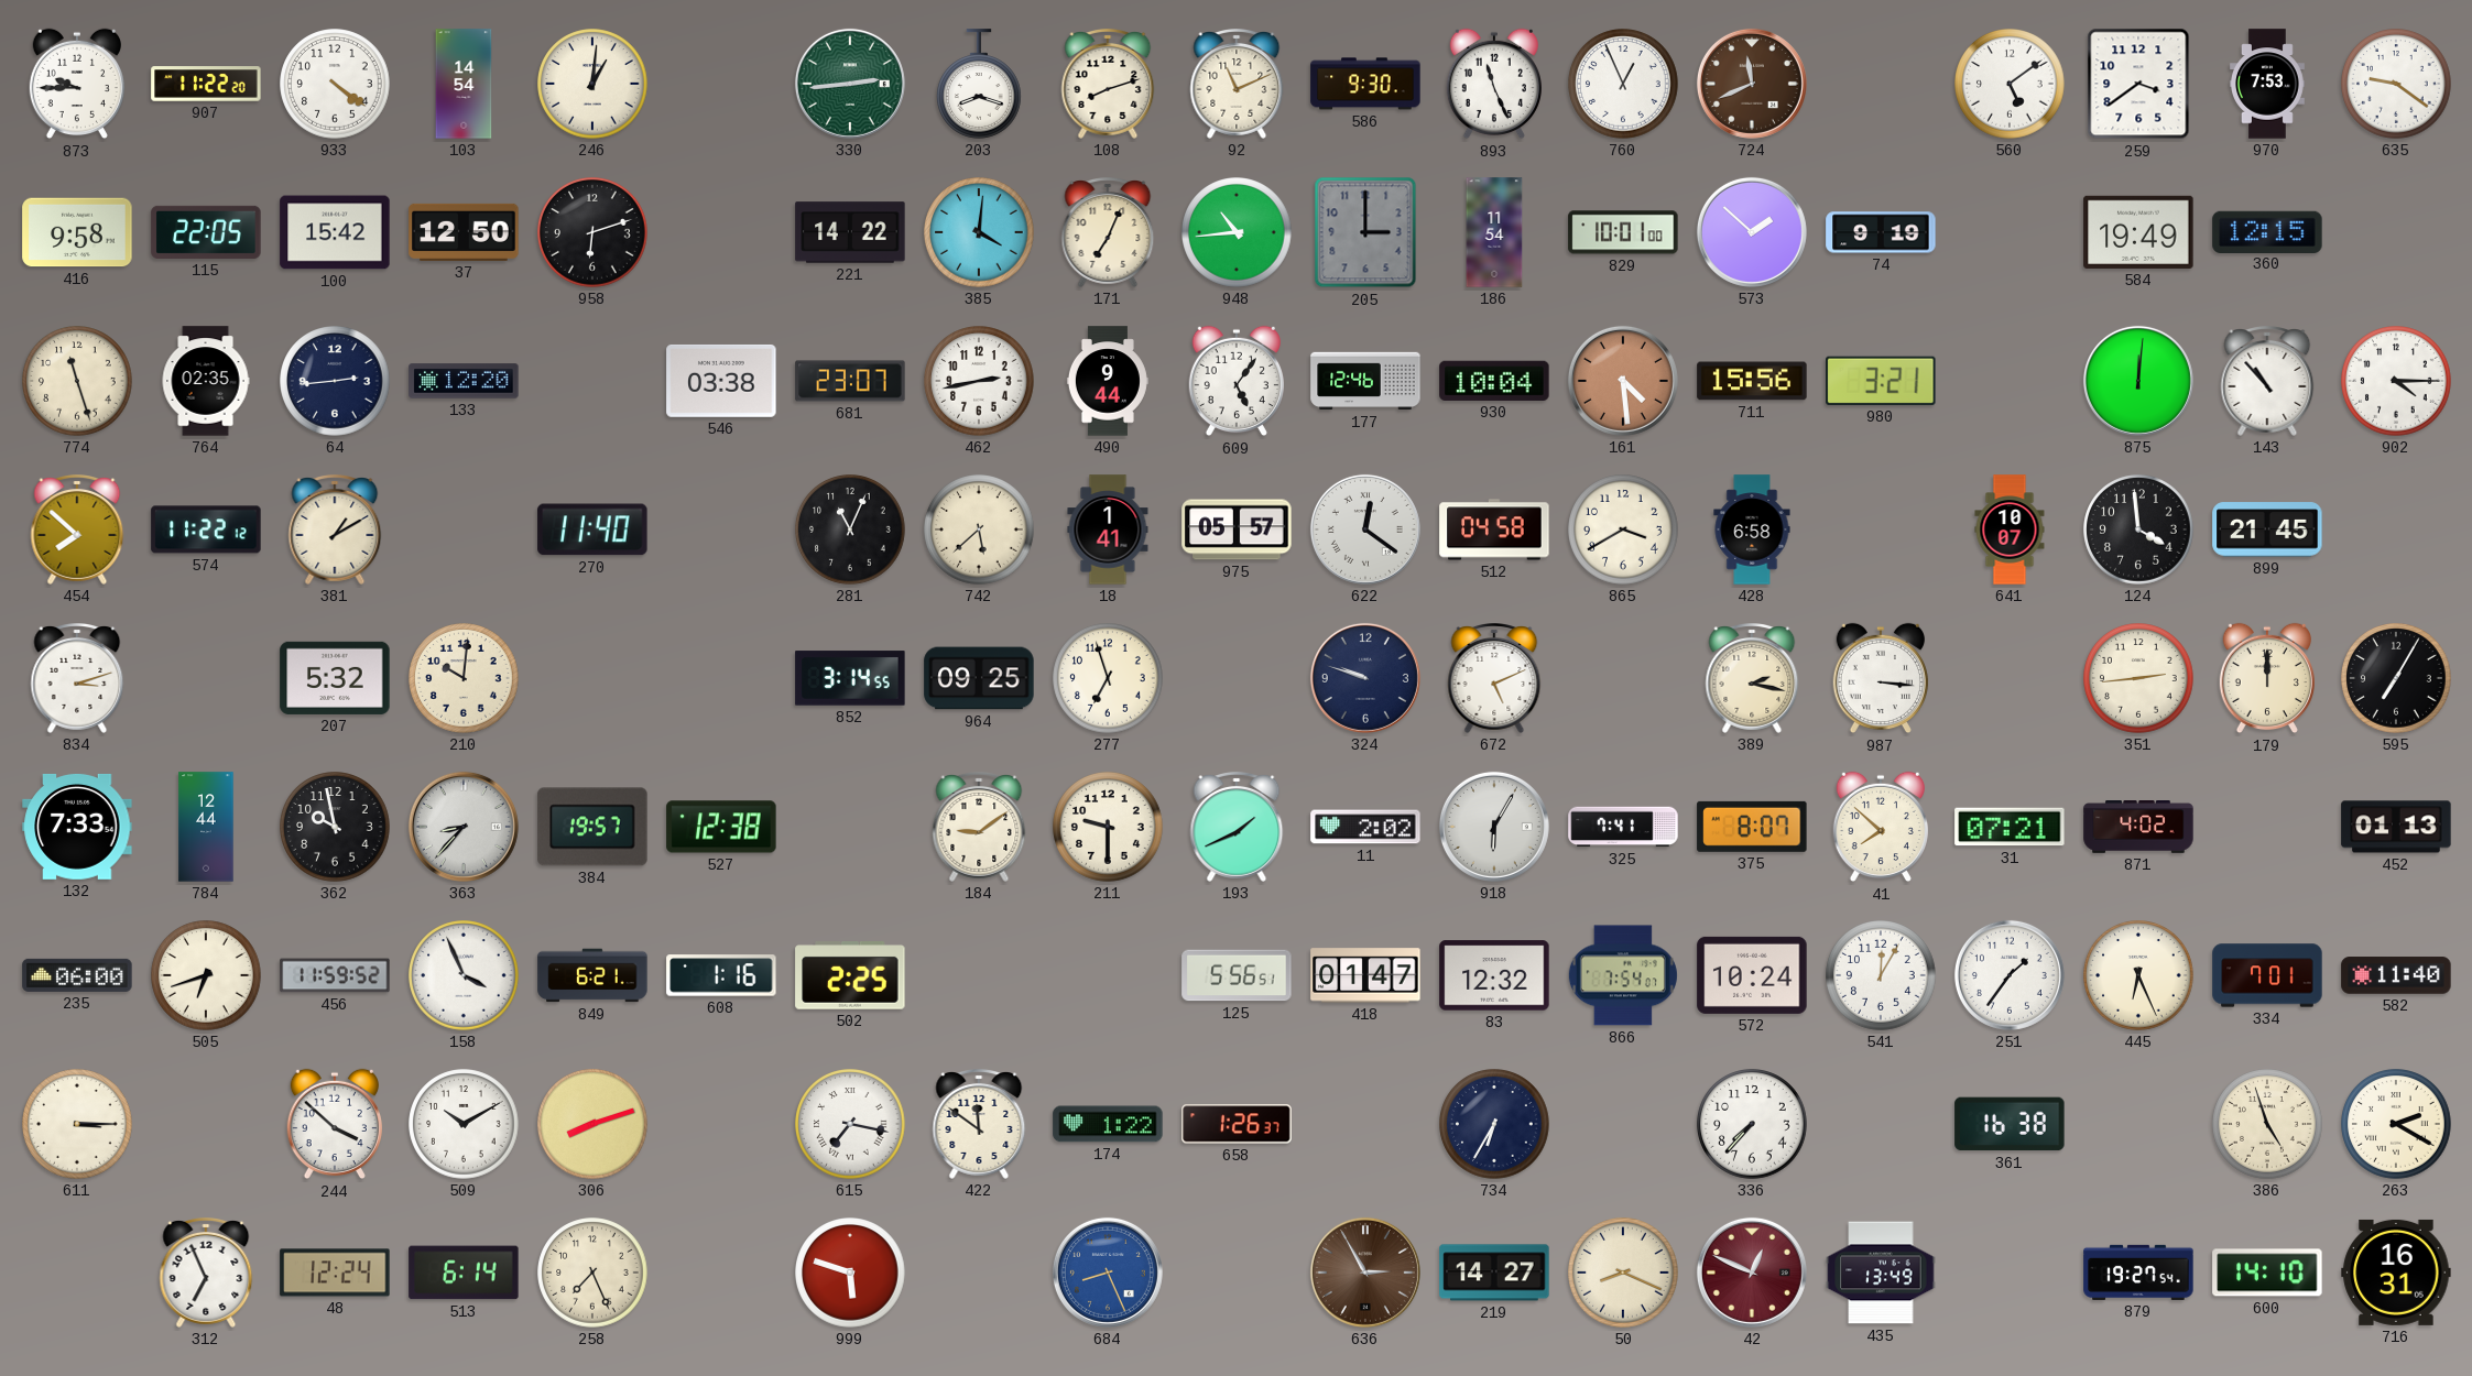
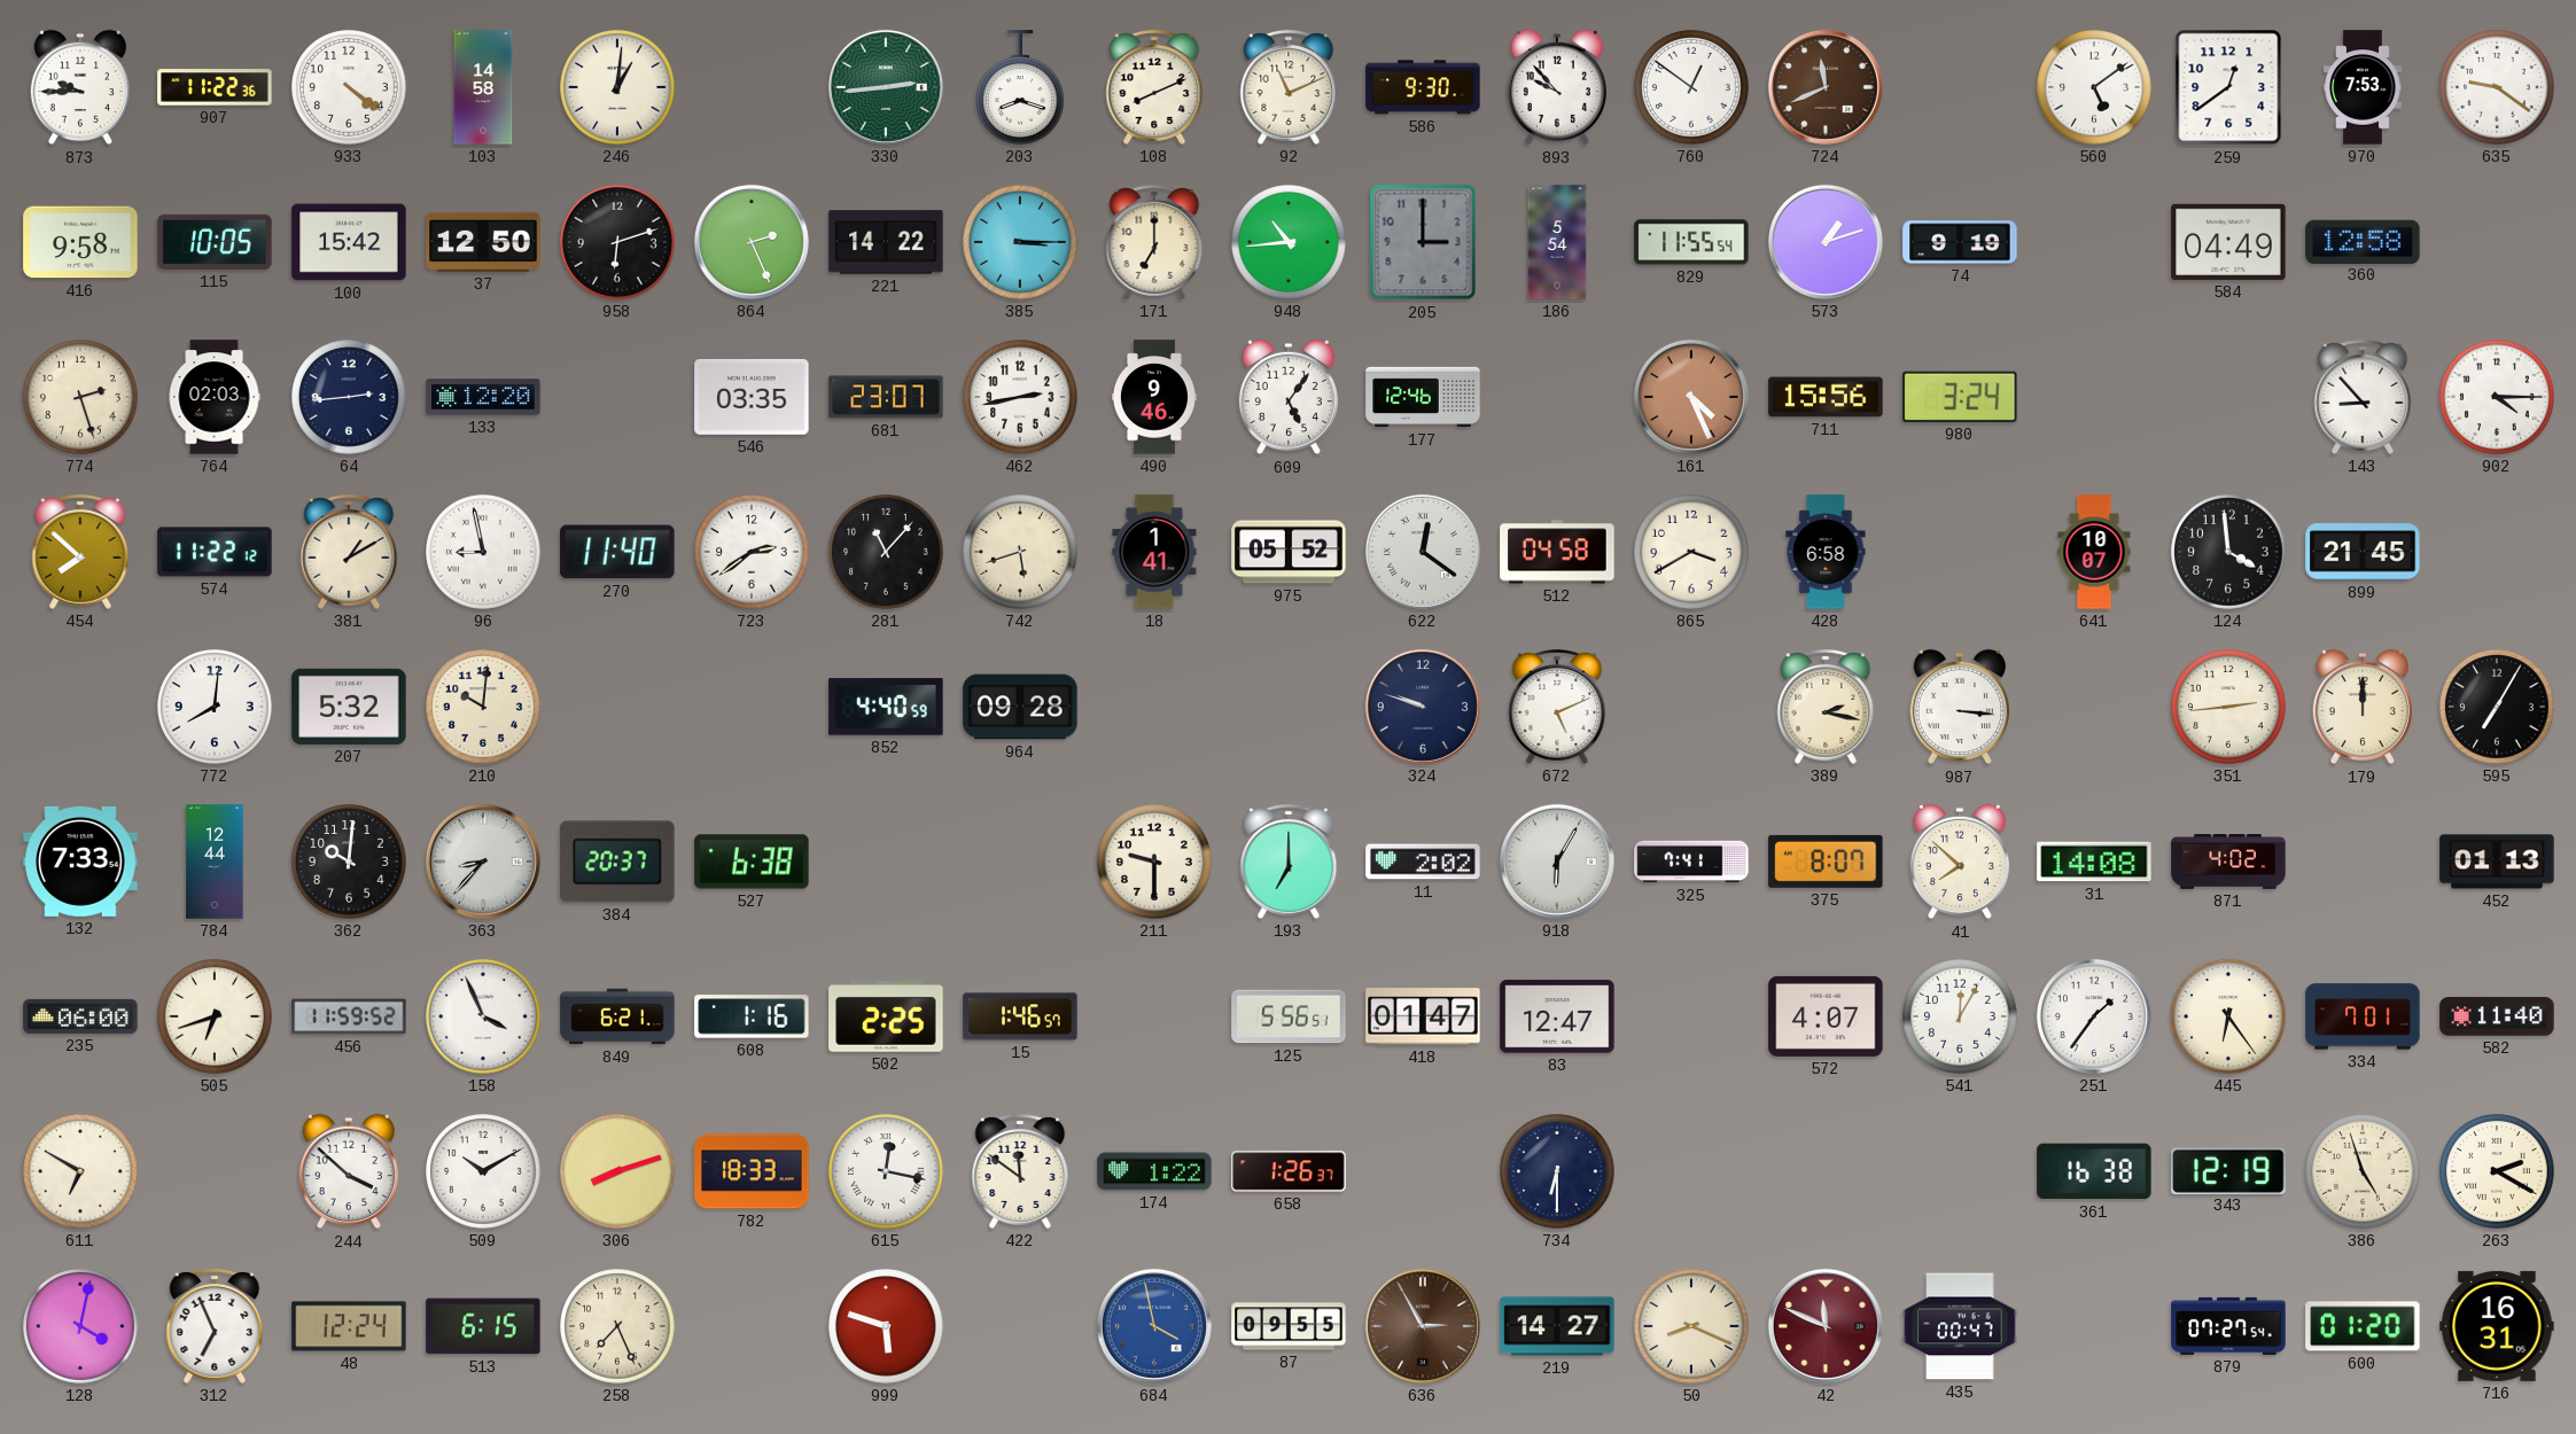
907: 11:22:20 -> 11:22:36 (215, 87)
103: 14:54 -> 14:58 (483, 87)
108: 8:12 -> 8:11 (1154, 88)
893: 11:26 -> 9:53 (1557, 87)
760: 12:56 -> 12:51 (1691, 87)
259: 3:39 -> 12:39 (2228, 87)
115: 22:05 -> 10:05 (215, 242)
864: none -> 2:26 (752, 242)
385: 4:01 -> 3:15 (1020, 242)
171: 7:04 -> 7:00 (1154, 243)
186: 11:54 -> 5:54 (1557, 242)
829: 10:01 -> 11:55 (1691, 242)
573: 1:52 -> 1:12 (1826, 242)
584: 19:49 -> 04:49 (2228, 242)
360: 12:15 -> 12:58 (2363, 241)
774: 11:27 -> 2:27 (80, 397)
764: 02:35 -> 02:03 (215, 397)
546: 03:38 -> 03:35 (752, 397)
490: 9:44 -> 9:46 (1154, 397)
930: 10:04 -> none (1494, 381)
161: 4:29 -> 4:26 (1691, 397)
980: 3:21 -> 3:24 (1960, 397)
875: 12:01 -> none (2138, 381)
143: 10:53 -> 8:53 (2363, 398)
96: none -> 8:58 (483, 552)
723: none -> 2:39 (752, 552)
281: 11:04 -> 11:07 (886, 552)
742: 5:38 -> 5:42 (1020, 552)
975: 05:57 -> 05:52 (1289, 552)
834: 3:12 -> none (77, 679)
772: none -> 8:01 (215, 707)
852: 3:14 -> 4:40 (886, 707)
964: 09:25 -> 09:28 (1020, 707)
277: 6:57 -> none (1108, 678)
362: 9:58 -> 10:01 (349, 862)
384: 19:57 -> 20:37 (617, 862)
527: 12:38 -> 6:38 (752, 862)
184: 9:09 -> none (979, 828)
193: 1:41 -> 7:00 (1289, 863)
31: 07:21 -> 14:08 (2094, 862)
15: none -> 1:46 (1020, 1016)
83: 12:32 -> 12:47 (1557, 1016)
866: 7:54 -> none (1623, 975)
572: 10:24 -> 4:07 (1826, 1016)
445: 6:26 -> 6:24 (2228, 1016)
611: 3:15 -> 6:50 (80, 1171)
782: none -> 18:33 (752, 1171)
615: 7:17 -> 12:17 (886, 1171)
734: 6:35 -> 6:30 (1557, 1171)
336: 7:37 -> none (1752, 1124)
343: none -> 12:19 (2228, 1170)
128: none -> 4:02 (80, 1326)
513: 6:14 -> 6:15 (483, 1326)
684: 8:26 -> 3:58 (1154, 1326)
87: none -> 09:55 (1289, 1326)
42: 12:49 -> 11:49 (1826, 1326)
435: 13:49 -> 00:47 (1960, 1326)
879: 19:27 -> 07:27 (2228, 1326)
600: 14:10 -> 01:20 (2363, 1326)
